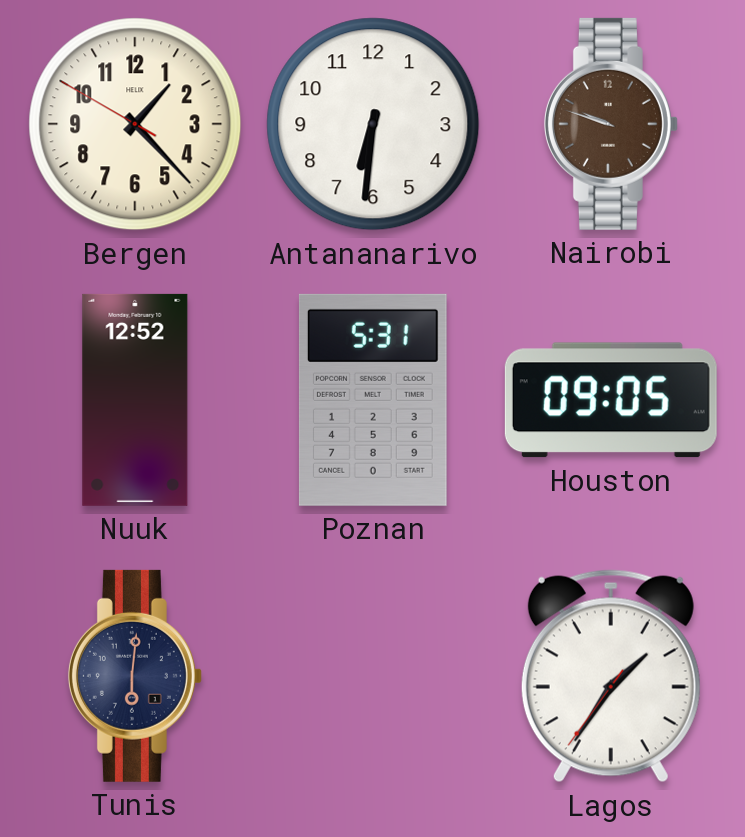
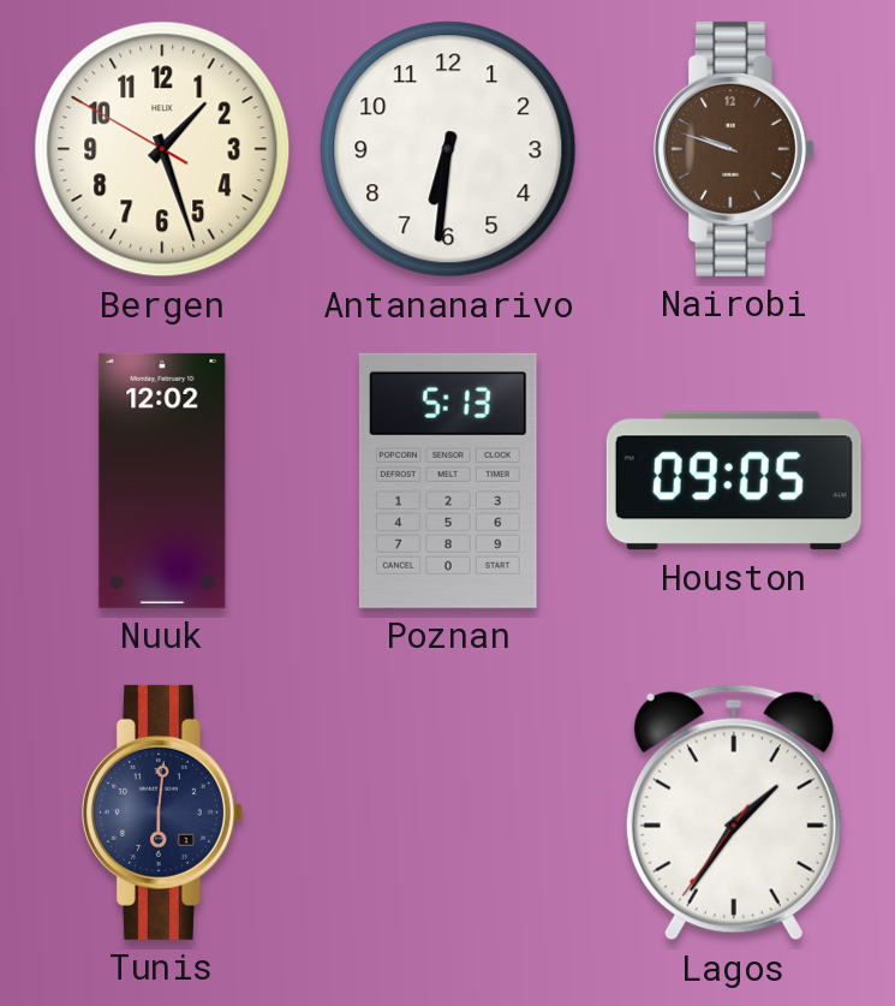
Bergen: 1:22 -> 1:26 (162, 149)
Nuuk: 12:52 -> 12:02 (162, 481)
Poznan: 5:31 -> 5:13 (448, 481)
